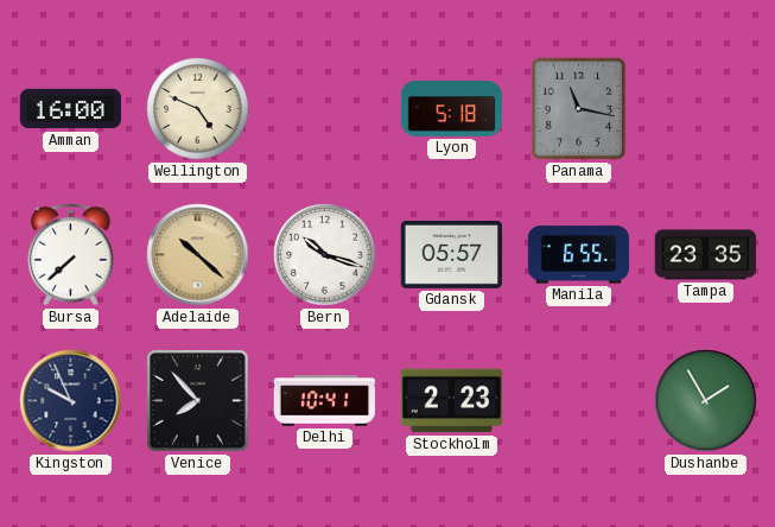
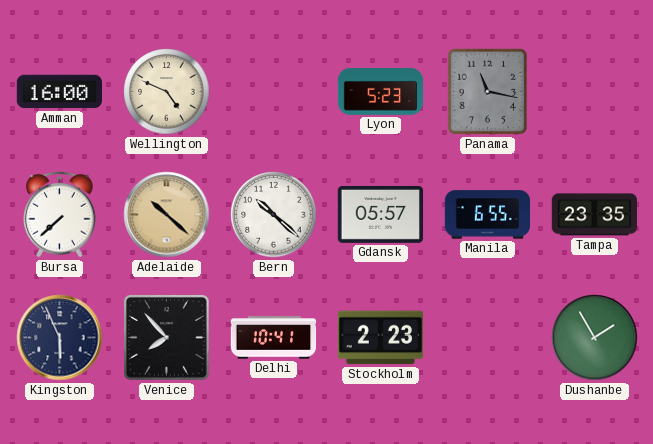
Lyon: 5:18 -> 5:23 (381, 92)
Bern: 10:18 -> 10:22 (274, 215)
Kingston: 9:56 -> 5:56 (60, 338)
